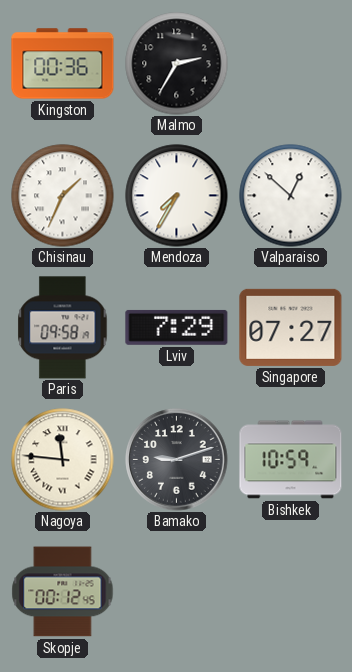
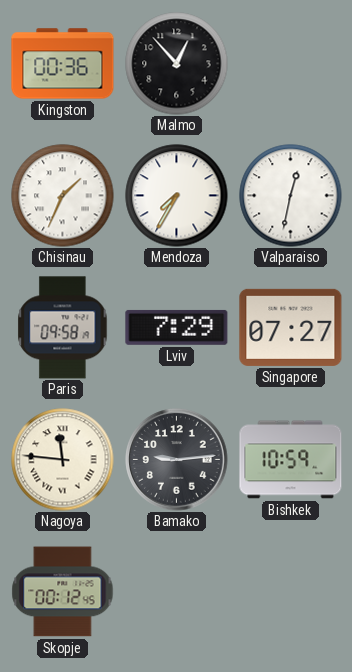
Malmo: 2:35 -> 12:53 (177, 64)
Valparaiso: 12:52 -> 12:32 (291, 196)
Bamako: 9:12 -> 9:14 (177, 460)
